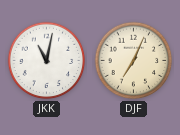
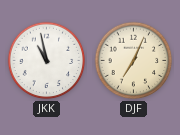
JKK: 11:02 -> 10:58 (47, 61)
